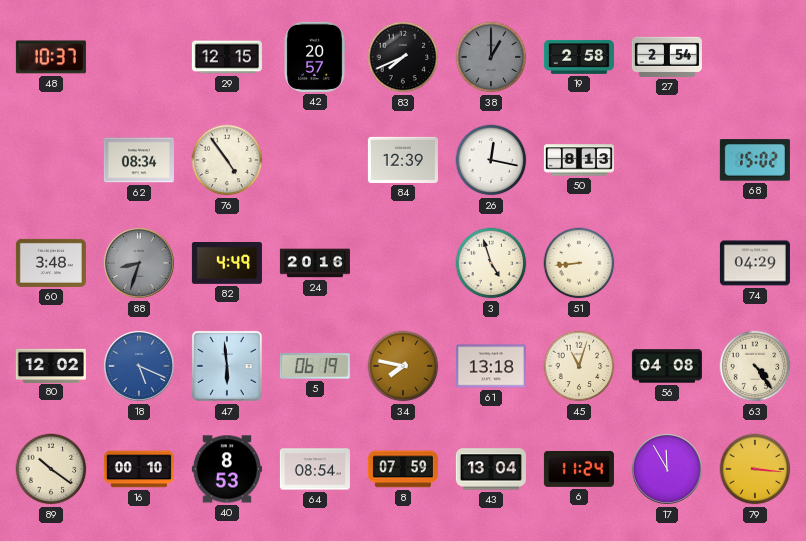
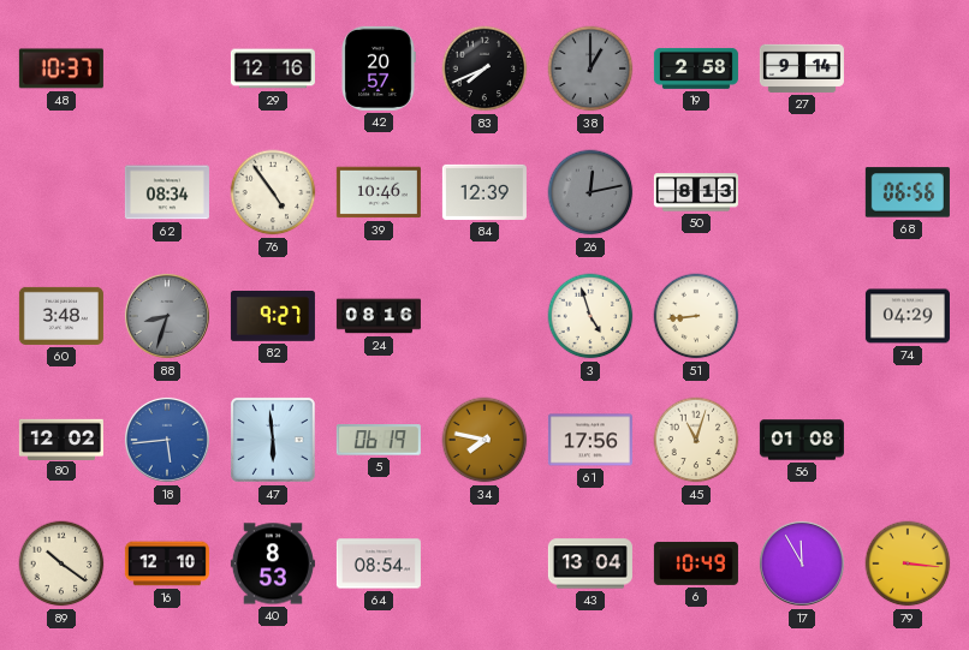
29: 12:15 -> 12:16 (273, 68)
27: 2:54 -> 9:14 (802, 68)
39: none -> 10:46 (379, 192)
26: 12:17 -> 12:13 (590, 192)
26 dial: white -> grey (590, 192)
68: 15:02 -> 06:56 (908, 192)
82: 4:49 -> 9:27 (273, 317)
24: 20:16 -> 08:16 (379, 316)
18: 5:19 -> 5:44 (167, 440)
61: 13:18 -> 17:56 (590, 440)
56: 04:08 -> 01:08 (802, 440)
63: 4:24 -> none (755, 366)
16: 00:10 -> 12:10 (167, 563)
8: 07:59 -> none (403, 469)
6: 11:24 -> 10:49 (696, 563)
